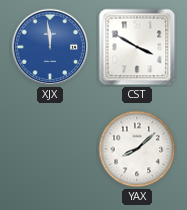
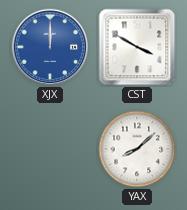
XJX: 11:59 -> 12:00 (50, 47)
